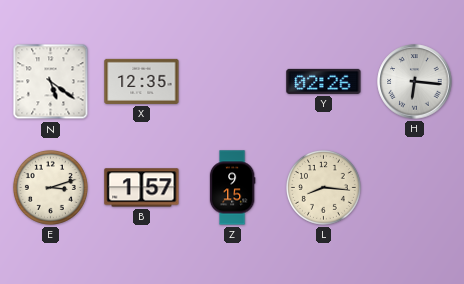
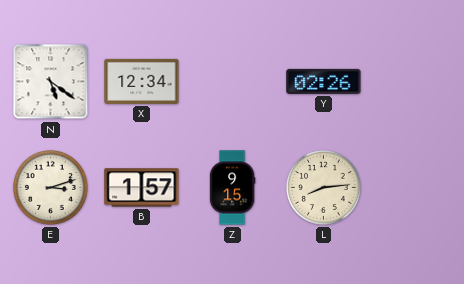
X: 12:35 -> 12:34 (142, 81)
H: 6:16 -> none (415, 82)
L: 8:16 -> 8:14 (323, 187)
